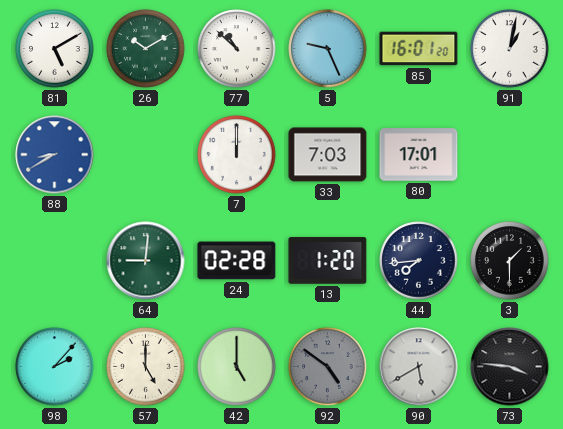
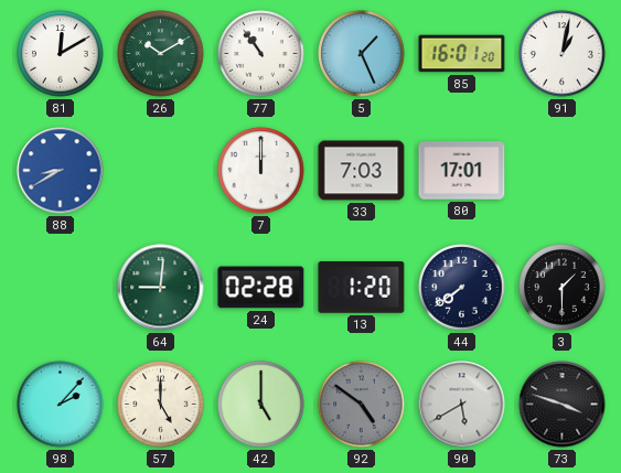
81: 5:10 -> 12:10 (61, 54)
77: 10:52 -> 10:54 (261, 54)
5: 9:26 -> 1:26 (362, 54)
44: 7:44 -> 7:39 (462, 288)
73: 3:46 -> 3:48 (563, 405)
